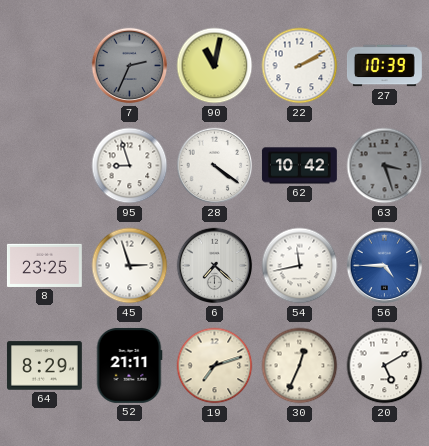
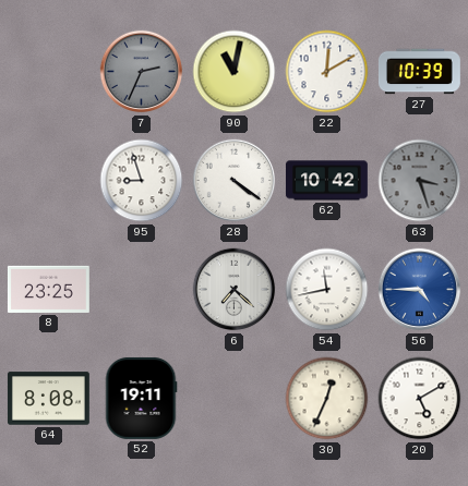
22: 2:10 -> 12:10 (327, 72)
45: 2:57 -> none (130, 266)
64: 8:29 -> 8:08 (48, 399)
52: 21:11 -> 19:11 (141, 398)
19: 7:12 -> none (215, 366)
